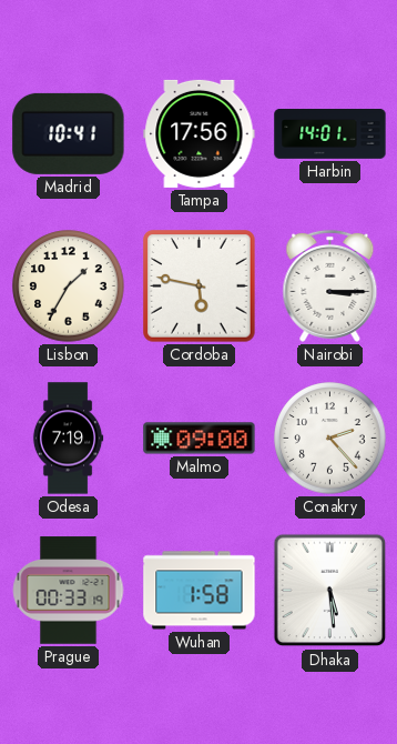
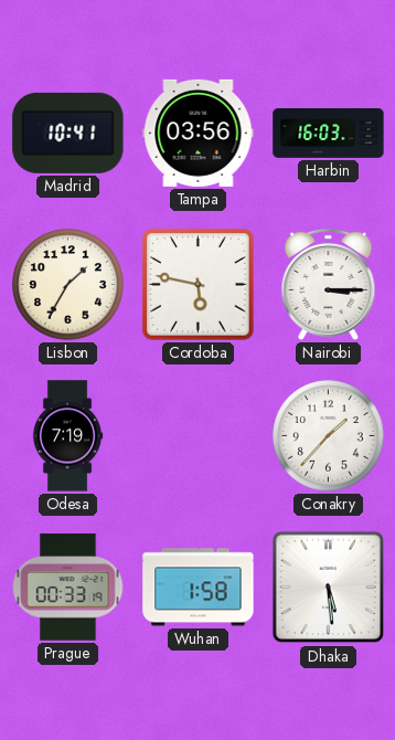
Tampa: 17:56 -> 03:56 (199, 133)
Harbin: 14:01 -> 16:03 (329, 134)
Malmo: 09:00 -> none (200, 439)
Conakry: 2:23 -> 1:37 (329, 436)
